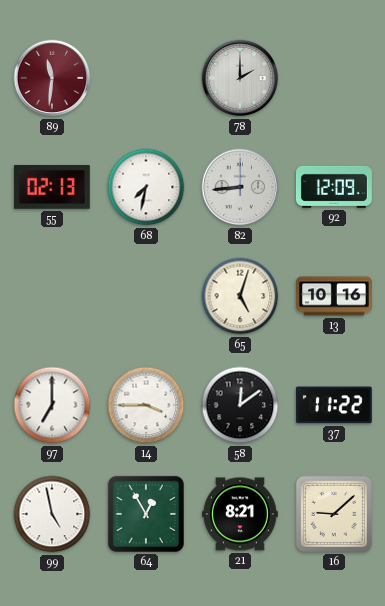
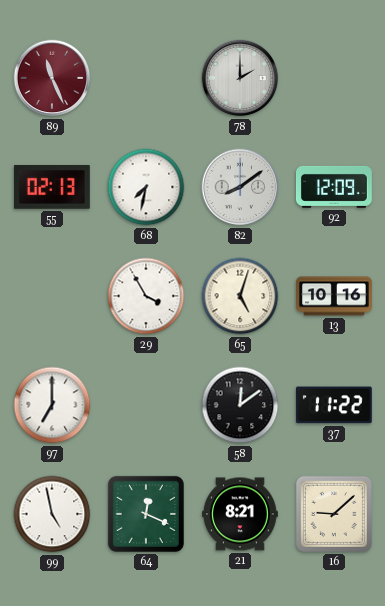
89: 11:31 -> 11:26 (52, 78)
82: 8:44 -> 8:09 (240, 187)
29: none -> 3:55 (146, 296)
14: 3:45 -> none (146, 405)
64: 12:55 -> 12:19 (146, 514)
